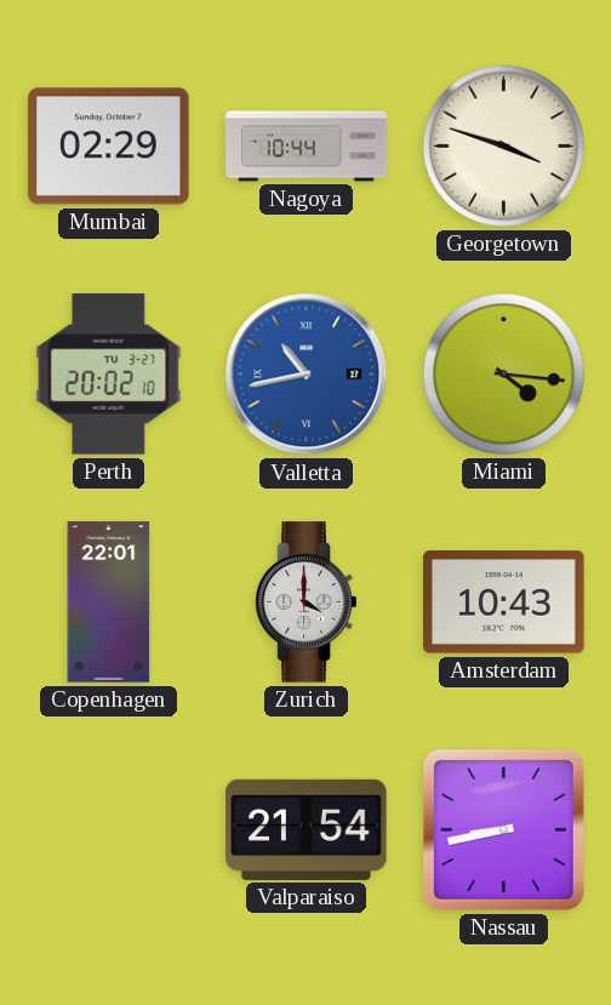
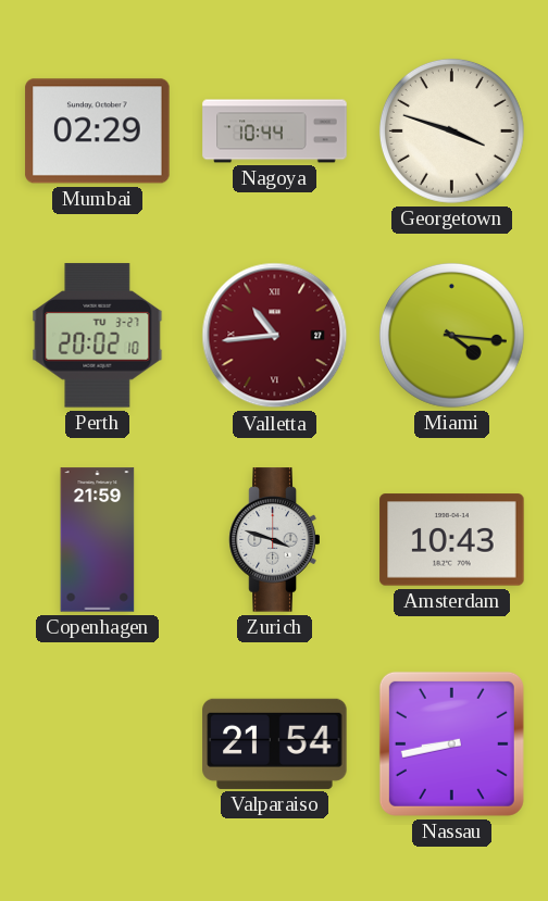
Valletta: 10:43 -> 10:44 (275, 336)
Valletta dial: blue -> burgundy (275, 336)
Copenhagen: 22:01 -> 21:59 (98, 540)
Zurich: 4:00 -> 3:48 (275, 540)
